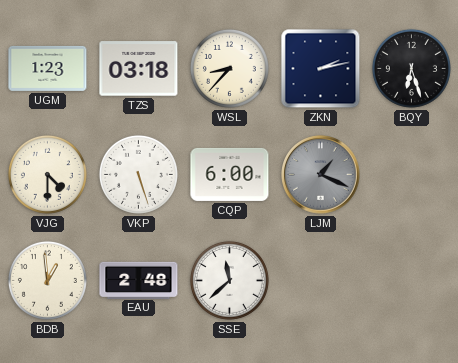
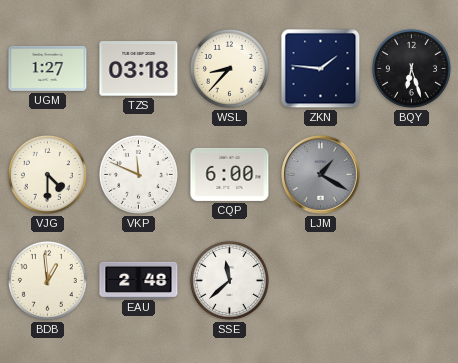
UGM: 1:23 -> 1:27 (48, 68)
ZKN: 2:13 -> 1:46 (321, 69)
VKP: 5:27 -> 11:49 (138, 174)
LJM: 1:19 -> 1:20 (321, 175)
